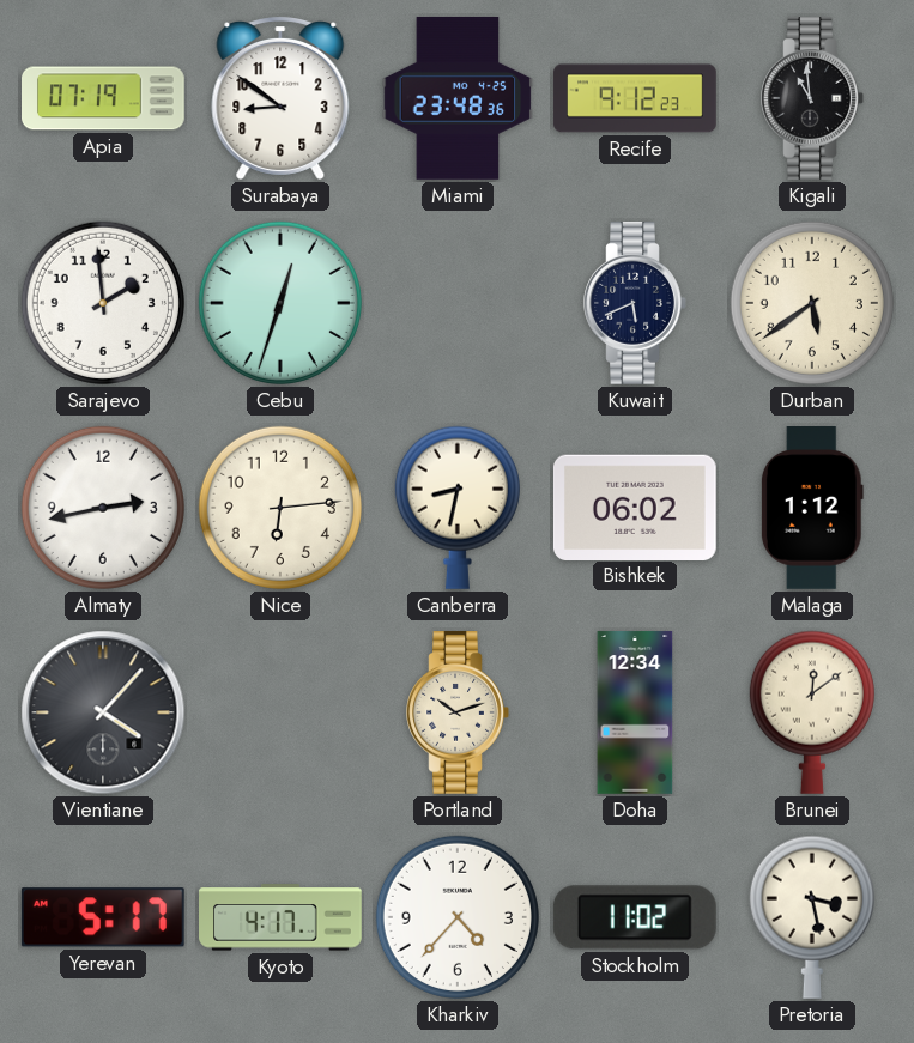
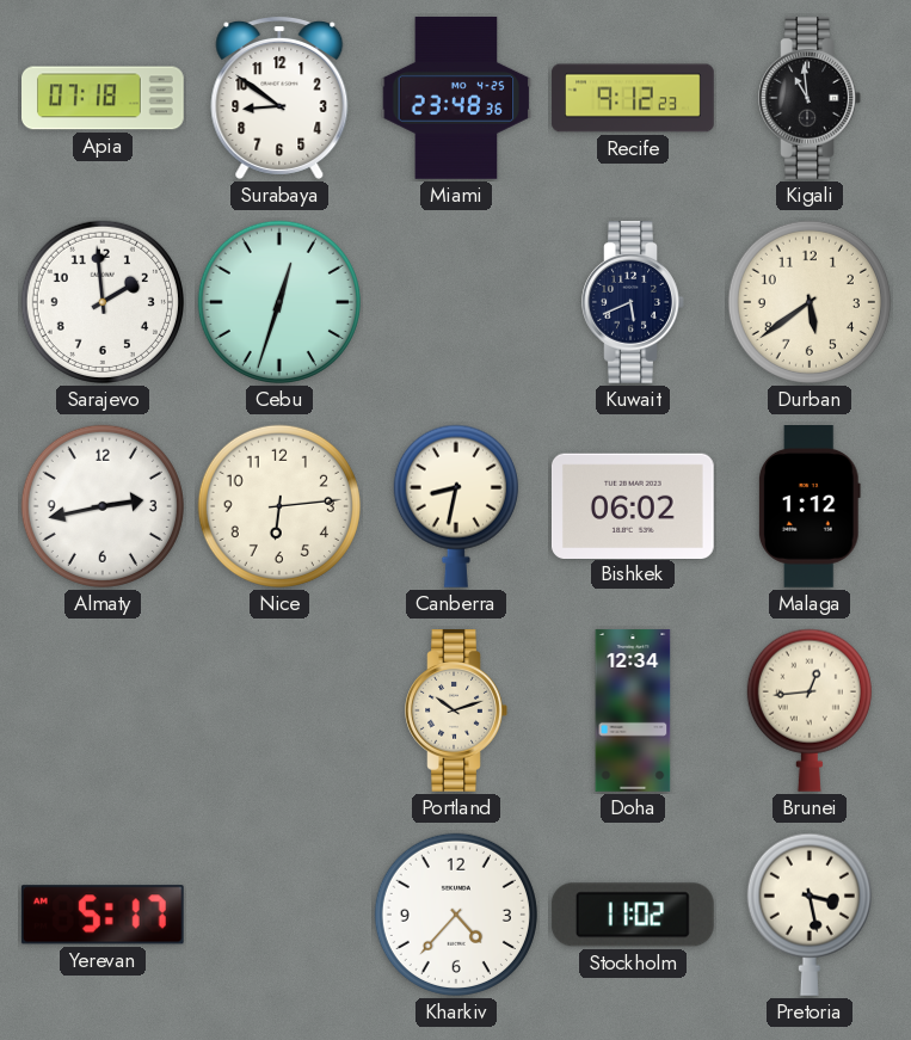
Apia: 07:19 -> 07:18 (104, 98)
Vientiane: 4:07 -> none (103, 712)
Brunei: 12:09 -> 12:44 (810, 710)
Kyoto: 4:17 -> none (282, 917)
